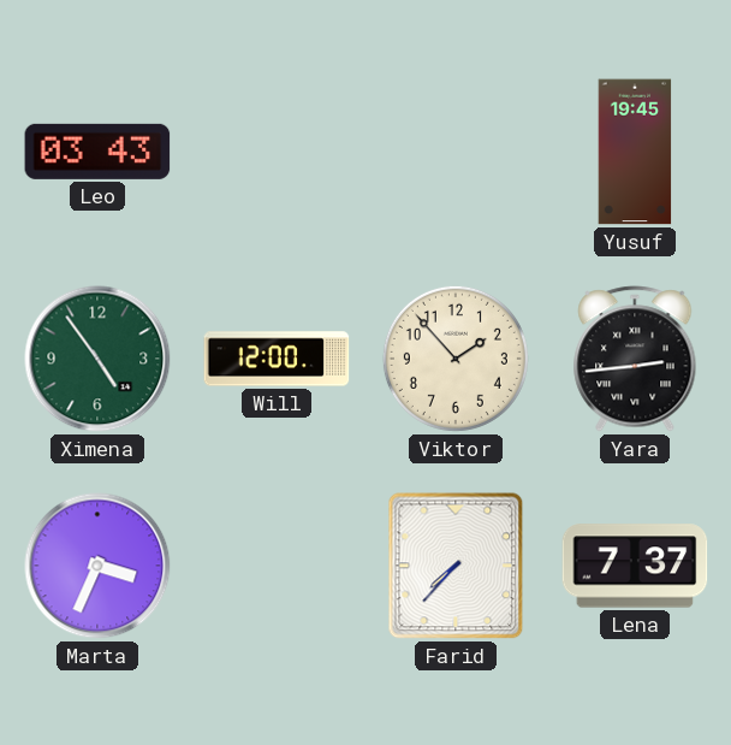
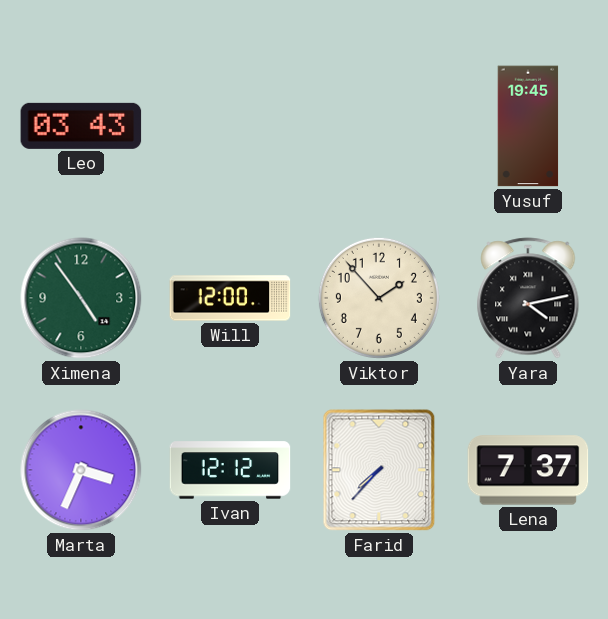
Yara: 2:44 -> 4:13 (528, 298)
Ivan: none -> 12:12 (230, 470)
